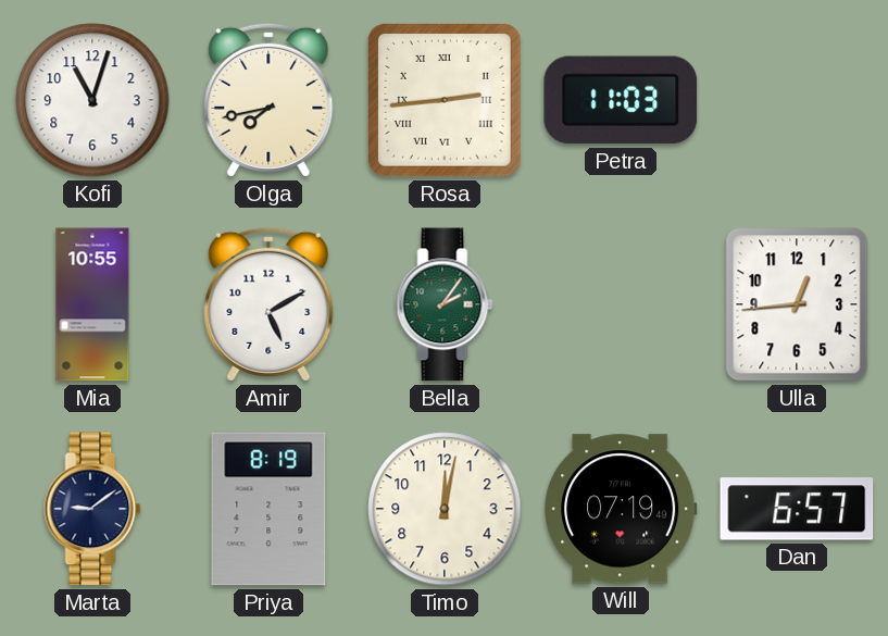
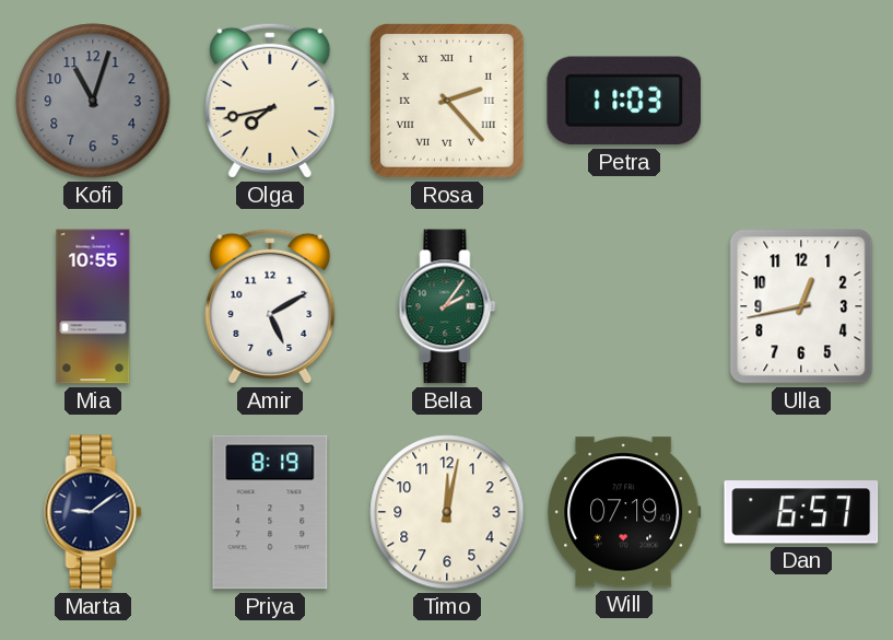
Kofi dial: white -> grey (93, 101)
Rosa: 2:44 -> 2:23 (448, 102)
Ulla: 12:44 -> 12:43 (801, 306)
